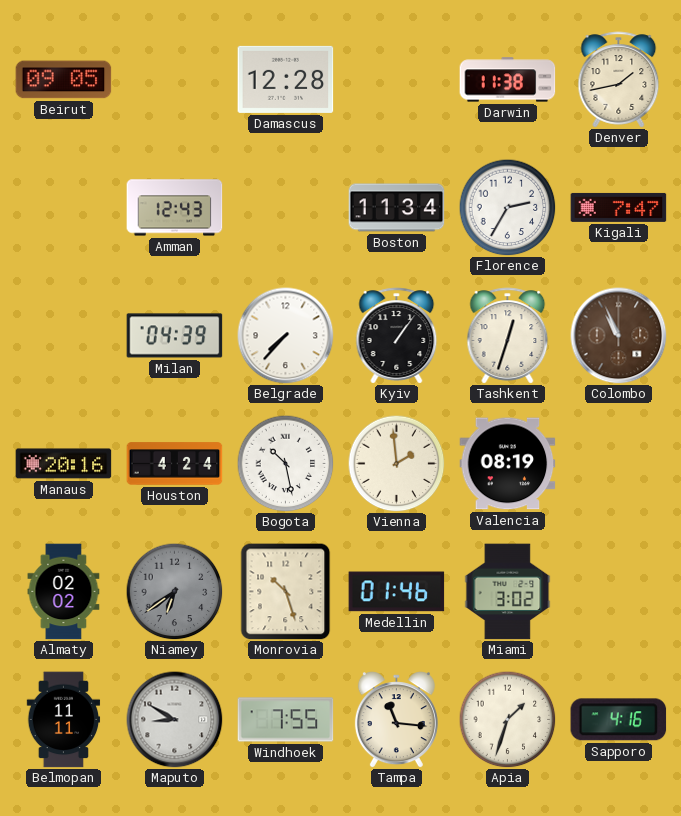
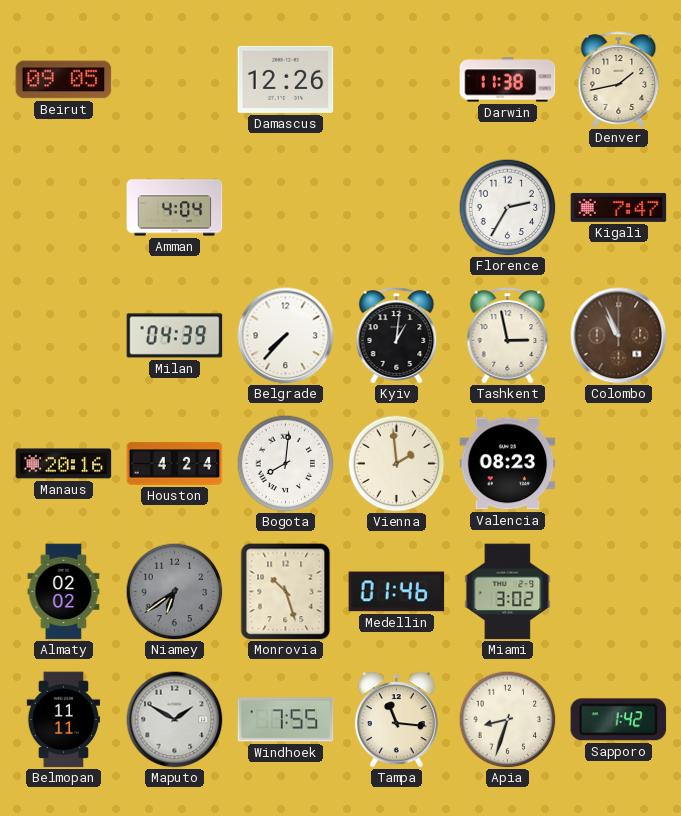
Damascus: 12:28 -> 12:26 (286, 79)
Amman: 12:43 -> 4:04 (175, 208)
Boston: 11:34 -> none (397, 208)
Kyiv: 1:06 -> 1:01 (397, 336)
Tashkent: 12:33 -> 2:58 (508, 336)
Bogota: 10:28 -> 8:01 (285, 463)
Valencia: 08:19 -> 08:23 (508, 464)
Maputo: 8:50 -> 1:50 (175, 720)
Apia: 1:33 -> 8:33 (507, 719)
Sapporo: 4:16 -> 1:42 (619, 720)
